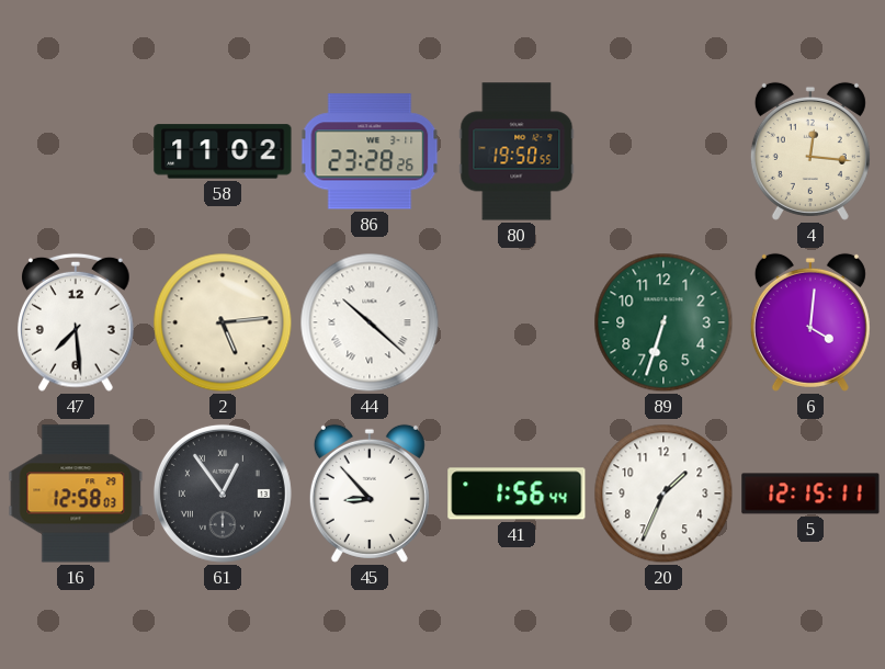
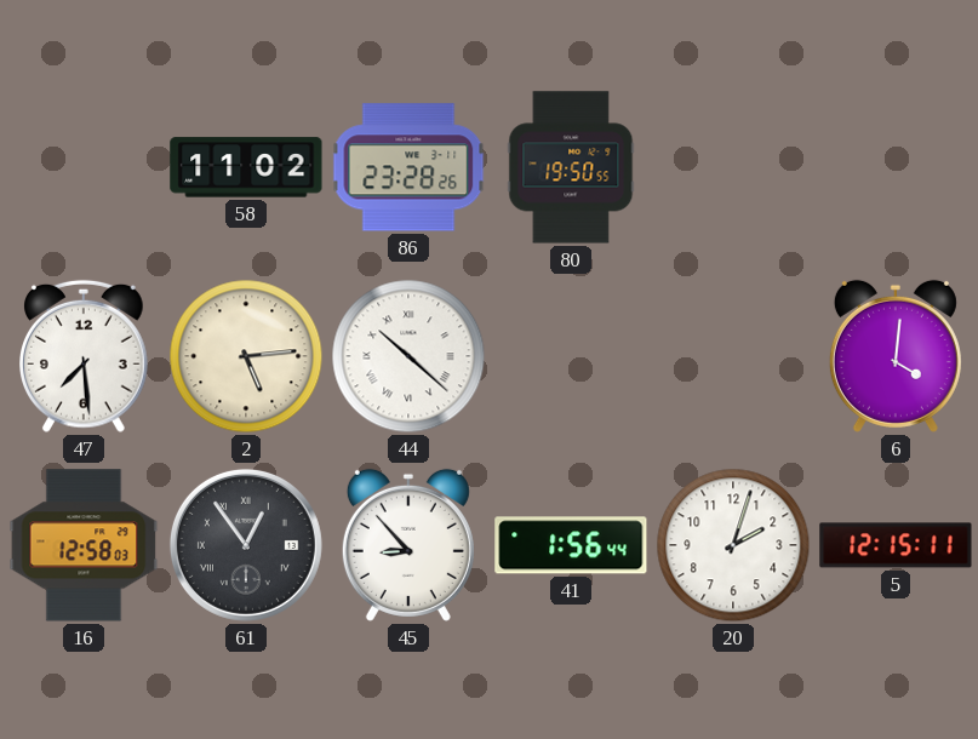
4: 12:16 -> none (810, 151)
89: 6:33 -> none (663, 322)
20: 1:34 -> 2:03 (733, 545)
